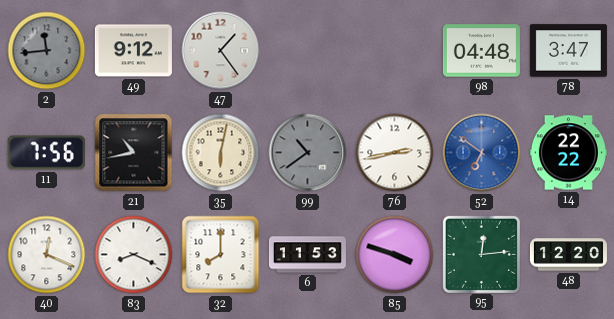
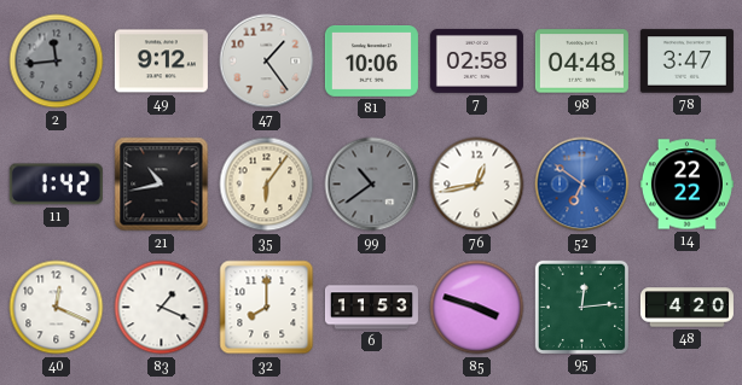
81: none -> 10:06 (371, 62)
7: none -> 02:58 (476, 60)
11: 7:56 -> 1:42 (56, 185)
35: 6:02 -> 6:06 (267, 185)
76: 2:43 -> 12:43 (477, 185)
83: 8:19 -> 1:19 (162, 308)
48: 12:20 -> 4:20 (686, 308)
